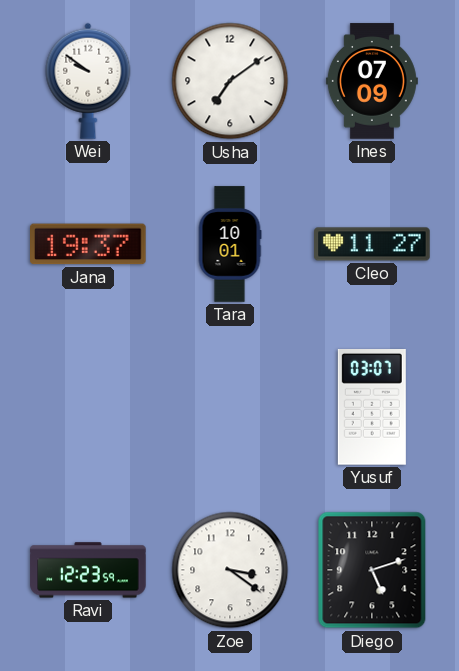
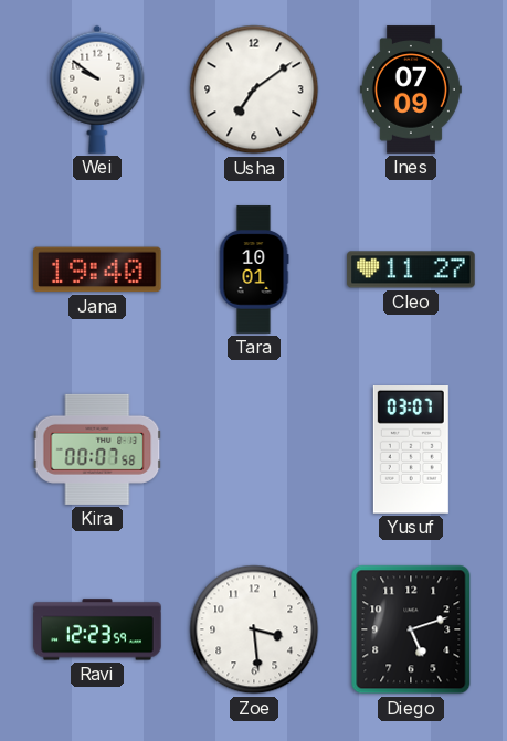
Jana: 19:37 -> 19:40 (98, 269)
Kira: none -> 00:07 (97, 449)
Zoe: 3:21 -> 3:29 (254, 629)
